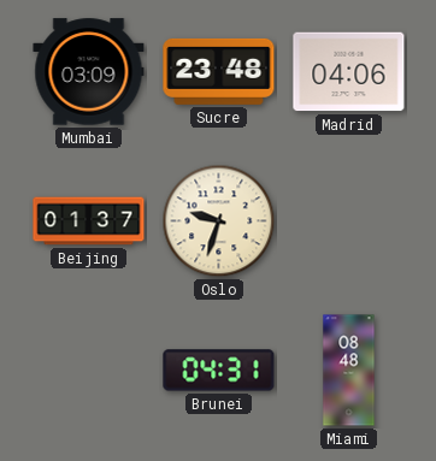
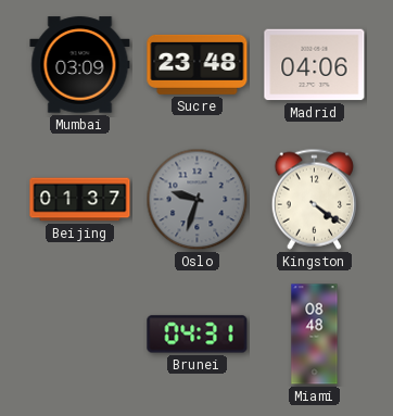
Oslo dial: cream -> grey (198, 200)
Kingston: none -> 4:21 (314, 199)
